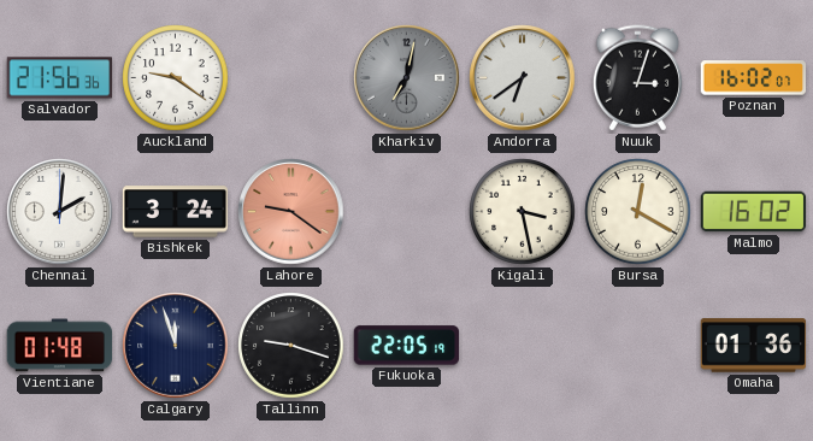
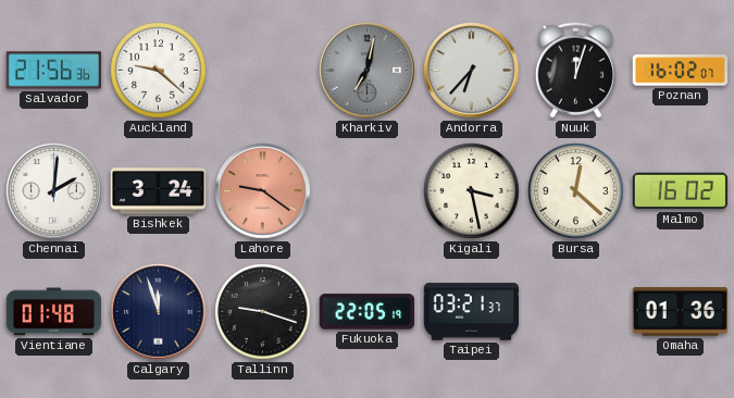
Auckland: 9:21 -> 9:22 (159, 71)
Andorra: 6:39 -> 6:37 (472, 71)
Nuuk: 3:03 -> 12:03 (575, 71)
Bursa: 12:20 -> 12:22 (576, 191)
Taipei: none -> 03:21 (472, 312)
